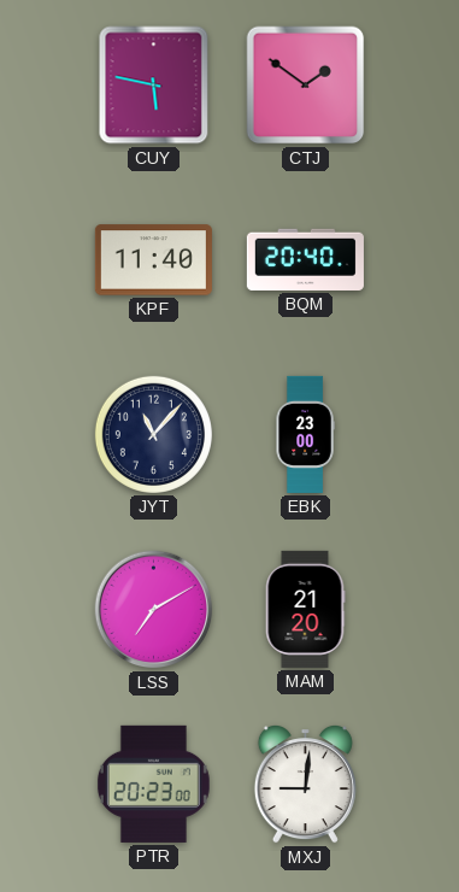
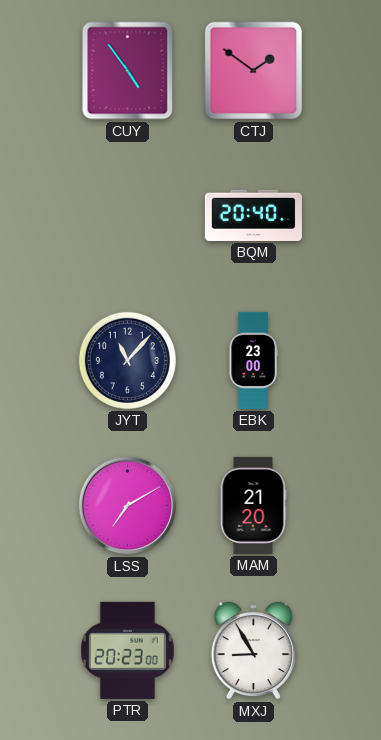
CUY: 5:47 -> 4:54 (128, 71)
KPF: 11:40 -> none (153, 260)
MXJ: 9:01 -> 8:55 (253, 650)
